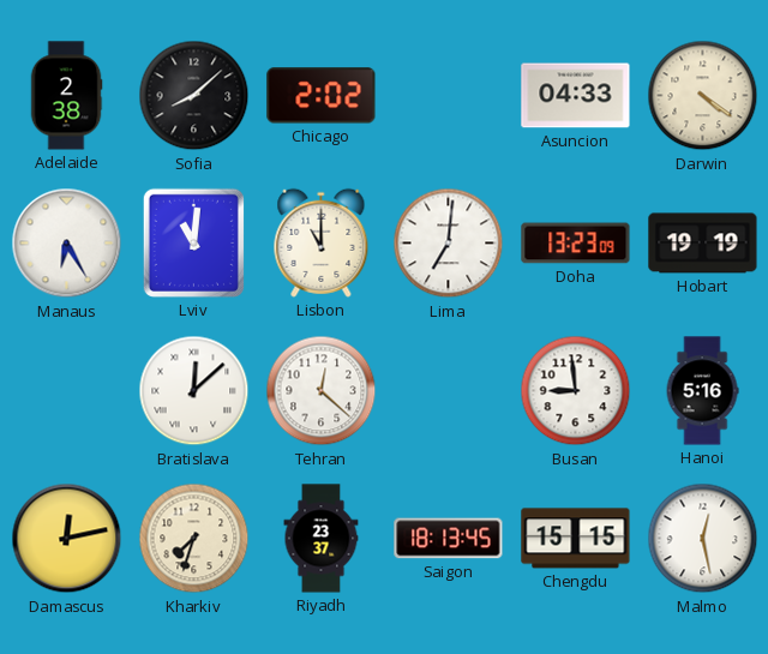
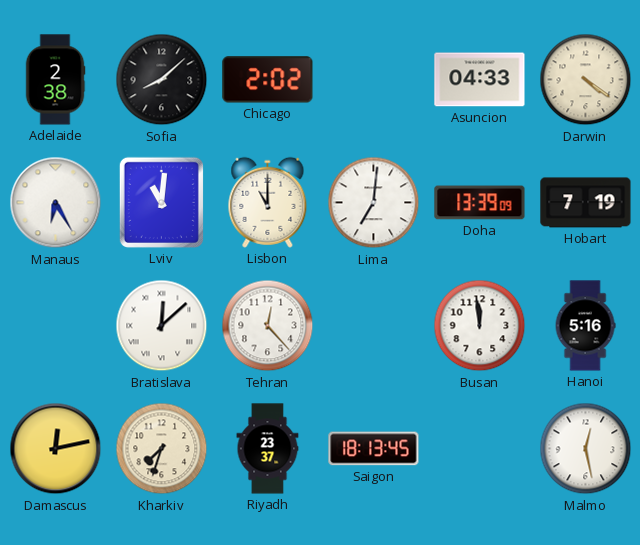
Doha: 13:23 -> 13:39 (480, 203)
Hobart: 19:19 -> 7:19 (586, 203)
Tehran: 12:22 -> 12:23 (268, 326)
Busan: 8:59 -> 11:59 (480, 326)
Chengdu: 15:15 -> none (576, 539)
